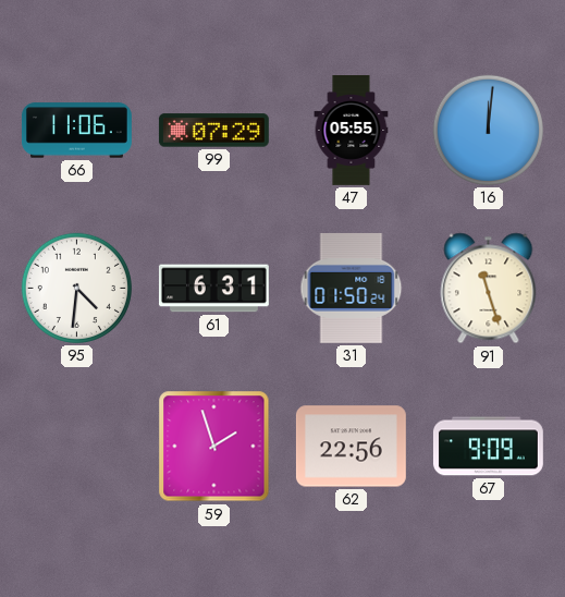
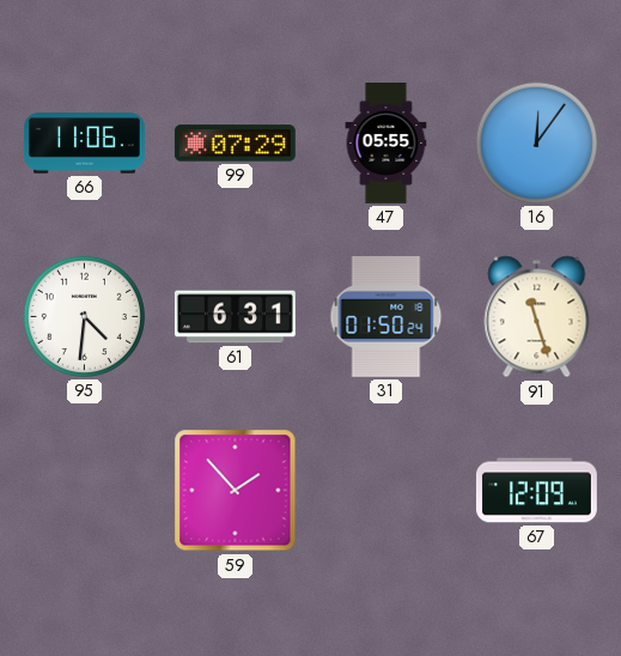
16: 12:01 -> 12:06 (536, 142)
59: 1:57 -> 1:53 (236, 491)
62: 22:56 -> none (351, 447)
67: 9:09 -> 12:09 (536, 491)
